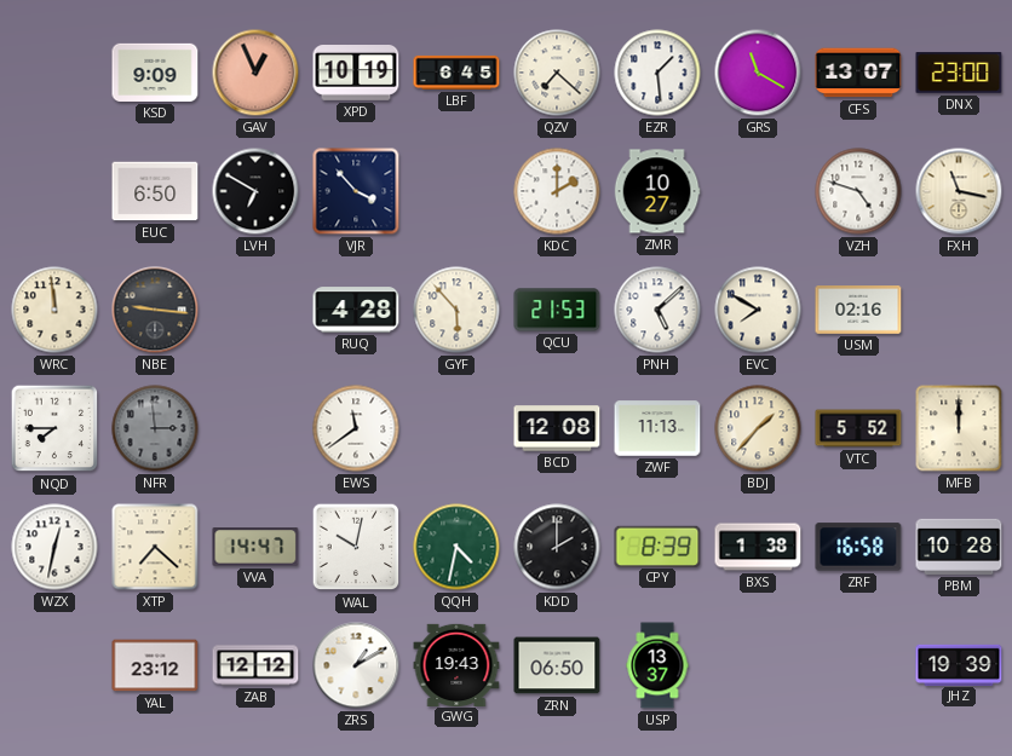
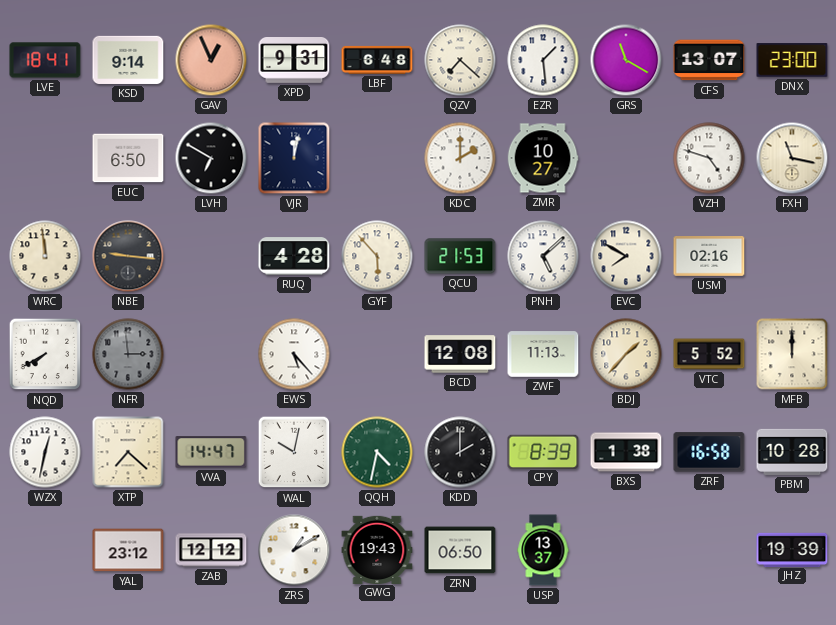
LVE: none -> 18:41 (45, 60)
KSD: 9:09 -> 9:14 (128, 60)
XPD: 10:19 -> 9:31 (294, 61)
LBF: 6:45 -> 6:48 (377, 60)
VJR: 3:53 -> 12:02 (294, 158)
NQD: 7:45 -> 7:40 (45, 354)
EWS: 11:39 -> 5:23 (294, 354)
